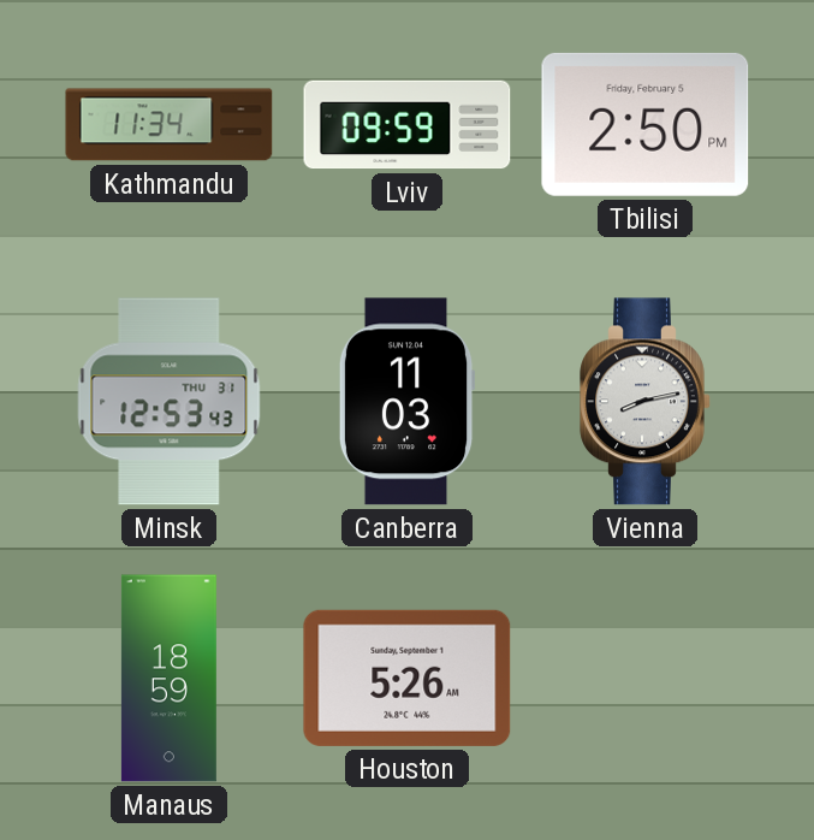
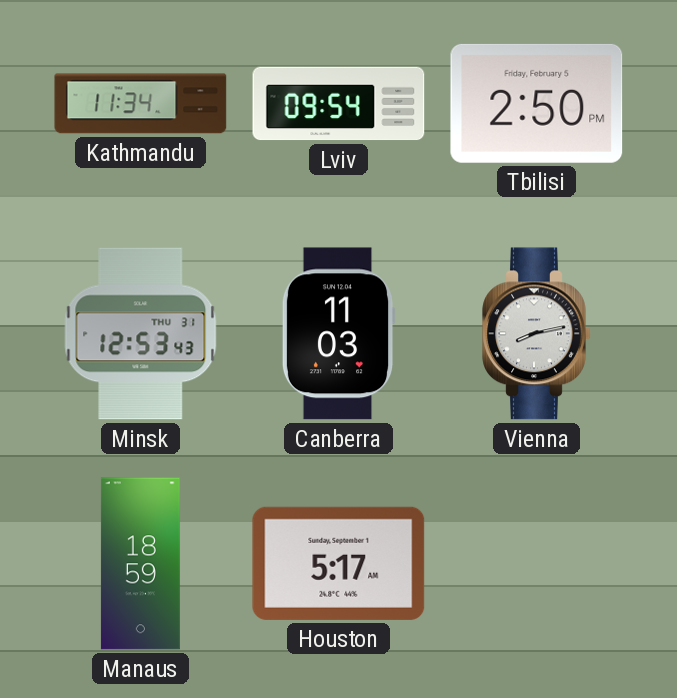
Lviv: 09:59 -> 09:54 (339, 104)
Houston: 5:26 -> 5:17 (339, 563)
